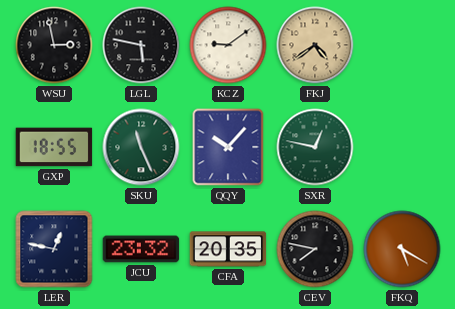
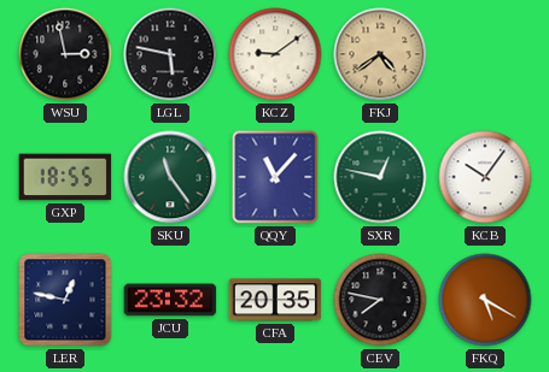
SKU: 11:26 -> 11:24 (170, 177)
QQY: 10:07 -> 11:07 (275, 177)
KCB: none -> 10:06 (485, 177)
